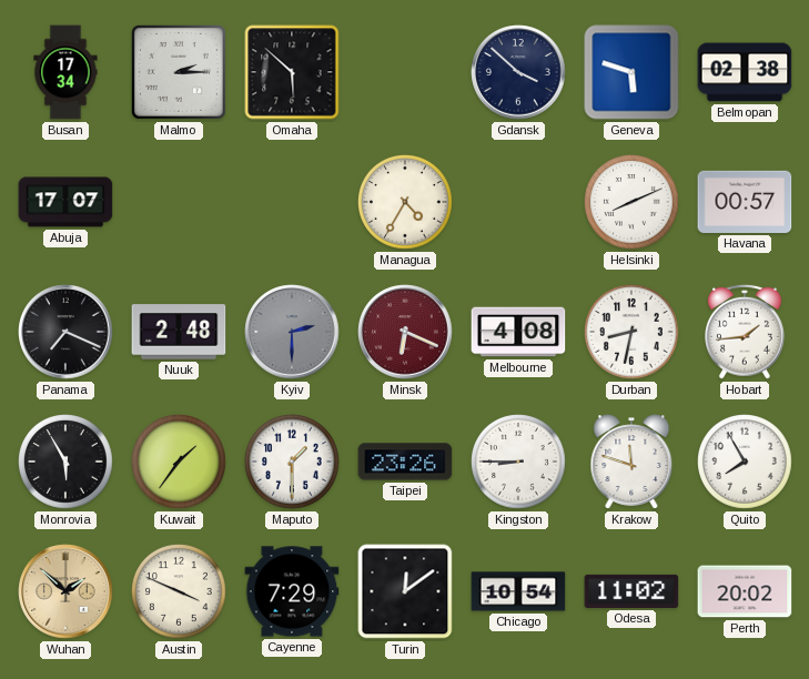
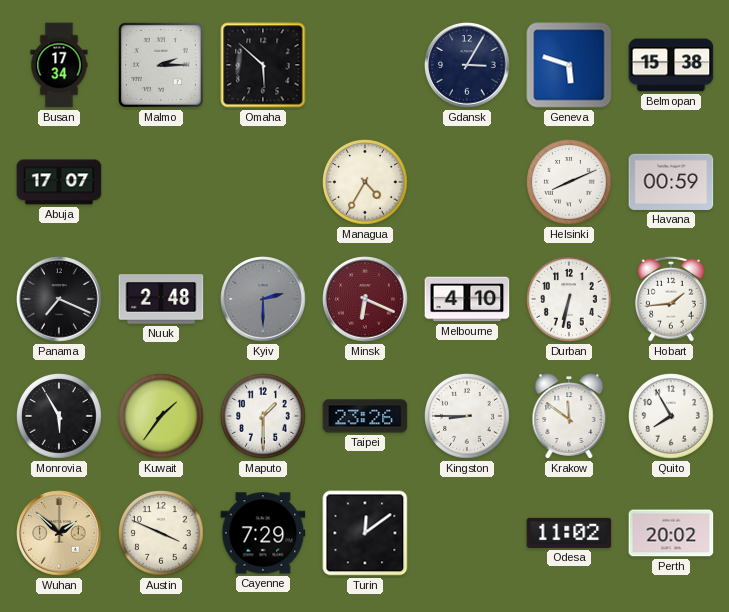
Gdansk: 3:52 -> 3:05 (467, 65)
Belmopan: 02:38 -> 15:38 (671, 65)
Havana: 00:57 -> 00:59 (671, 182)
Melbourne: 4:08 -> 4:10 (467, 299)
Durban: 8:32 -> 6:32 (570, 300)
Krakow: 11:48 -> 11:51 (569, 416)
Chicago: 10:54 -> none (518, 591)
